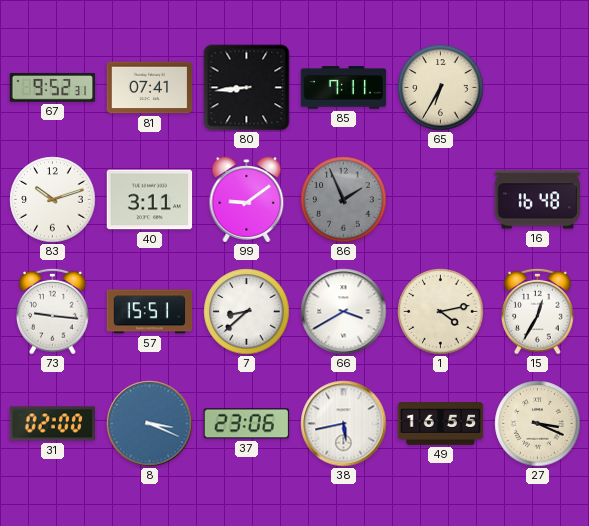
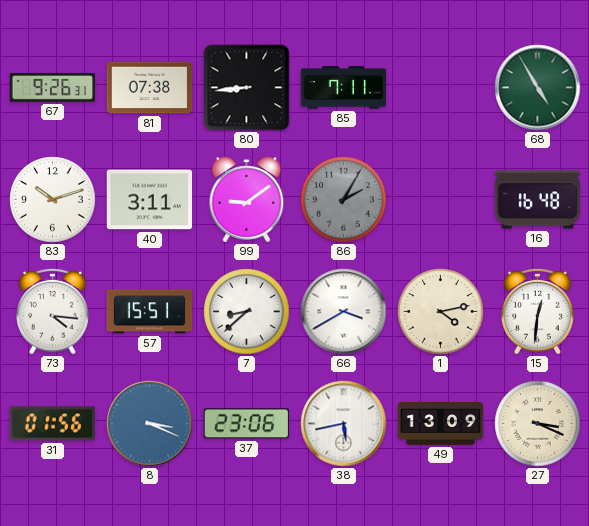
67: 9:52 -> 9:26 (53, 88)
81: 07:41 -> 07:38 (150, 88)
65: 6:35 -> none (441, 88)
68: none -> 4:55 (538, 88)
86: 1:56 -> 2:05 (344, 200)
73: 9:16 -> 4:16 (53, 311)
15: 12:35 -> 12:31 (538, 311)
31: 02:00 -> 01:56 (52, 424)
49: 16:55 -> 13:09 (441, 424)
